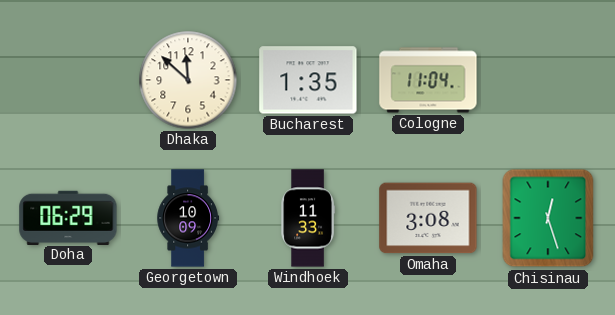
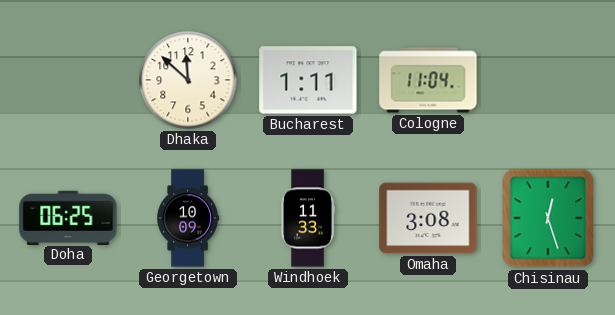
Bucharest: 1:35 -> 1:11 (308, 80)
Doha: 06:29 -> 06:25 (68, 217)
